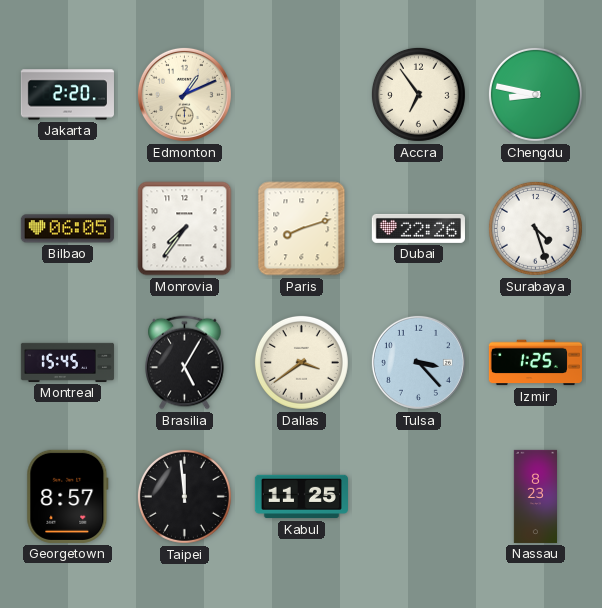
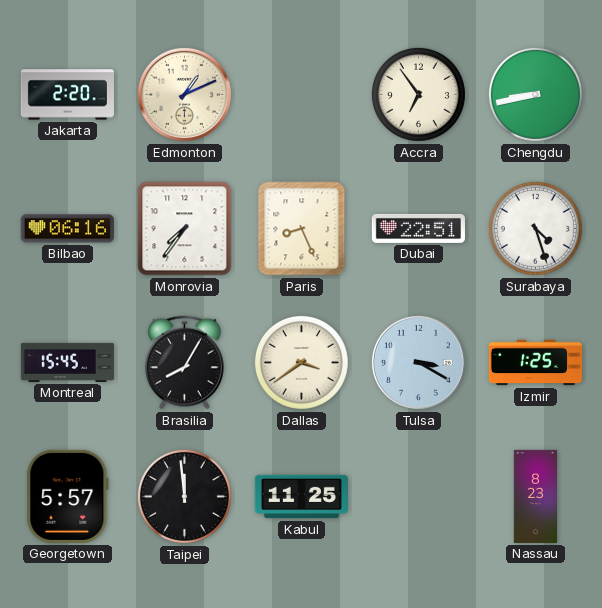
Chengdu: 8:47 -> 8:43 (535, 94)
Bilbao: 06:05 -> 06:16 (67, 229)
Paris: 8:12 -> 8:26 (302, 229)
Dubai: 22:26 -> 22:51 (418, 228)
Brasilia: 5:05 -> 8:05 (185, 363)
Tulsa: 3:23 -> 3:20 (418, 362)
Georgetown: 8:57 -> 5:57 (68, 496)
